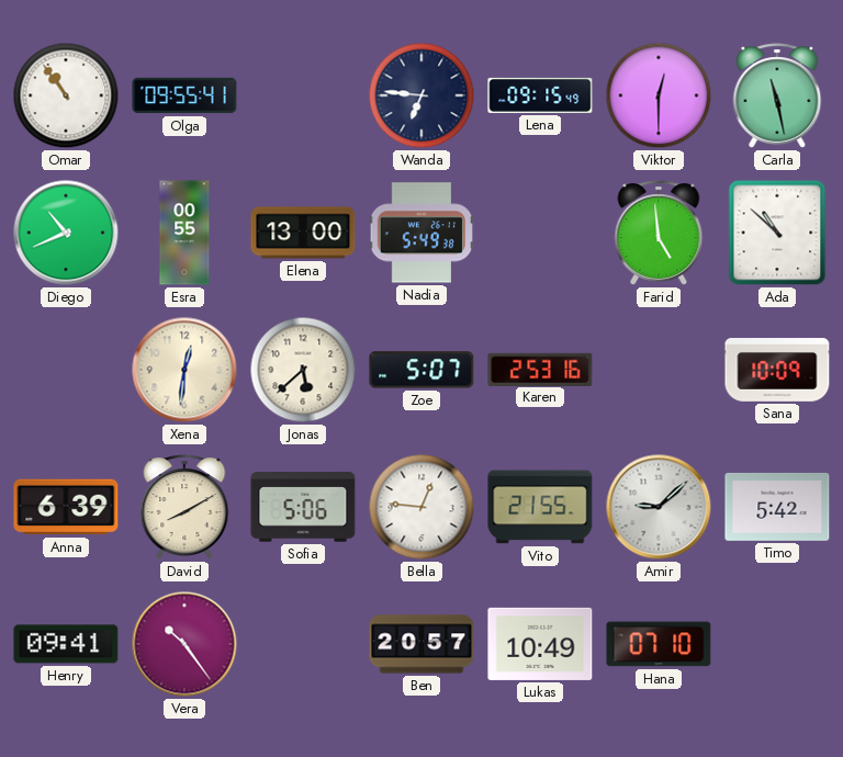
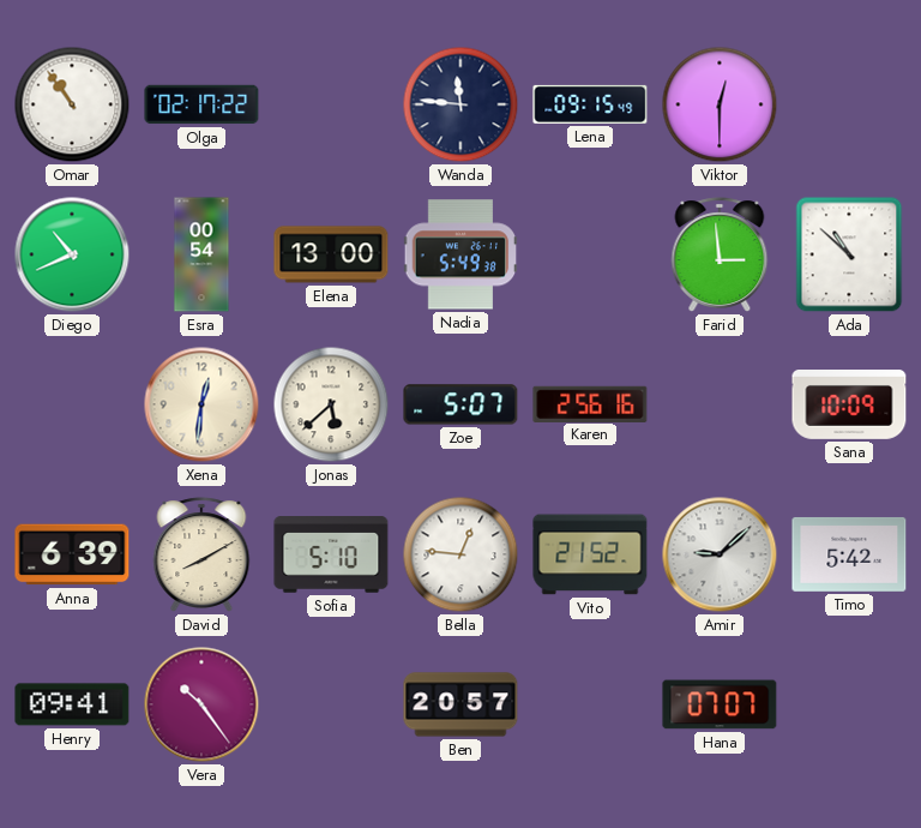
Olga: 09:55 -> 02:17 (201, 104)
Wanda: 6:46 -> 11:46 (460, 104)
Carla: 11:28 -> none (777, 95)
Esra: 00:55 -> 00:54 (201, 254)
Farid: 4:59 -> 2:59 (720, 254)
Karen: 2:53 -> 2:56 (590, 403)
Sofia: 5:06 -> 5:10 (331, 554)
Vito: 21:55 -> 21:52 (590, 554)
Lukas: 10:49 -> none (540, 644)
Hana: 07:10 -> 07:07 (720, 704)
